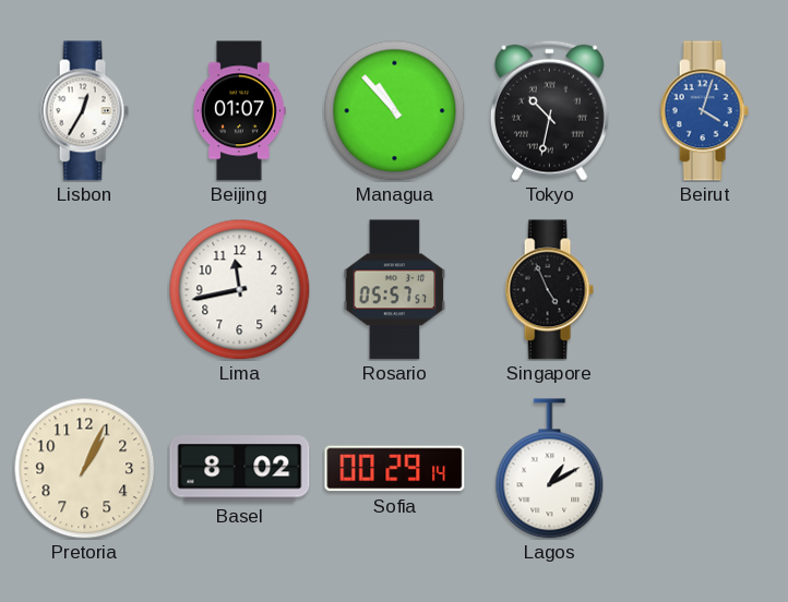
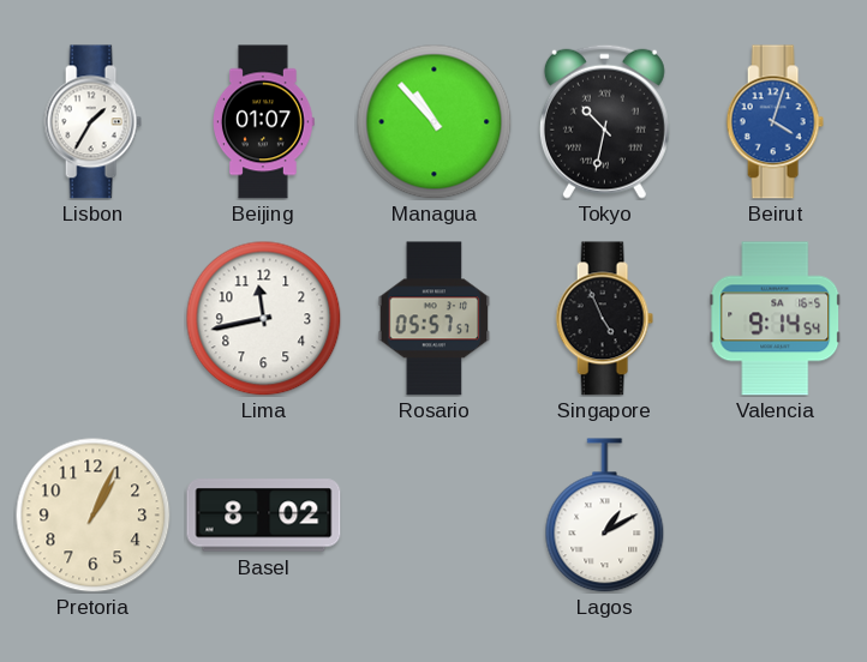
Lisbon: 12:35 -> 1:35 (92, 122)
Valencia: none -> 9:14 (776, 319)
Sofia: 00:29 -> none (395, 469)
